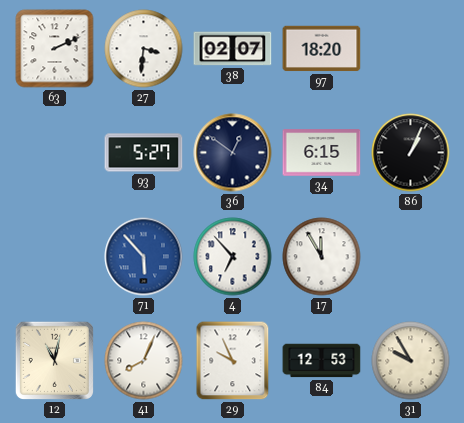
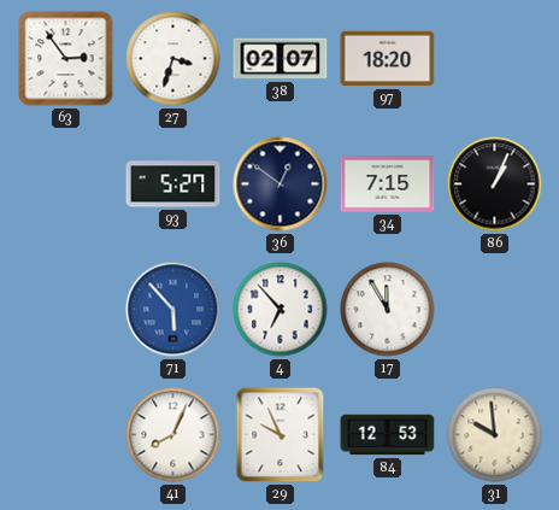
63: 2:11 -> 2:54 (66, 59)
27: 3:31 -> 3:33 (173, 59)
34: 6:15 -> 7:15 (388, 184)
12: 11:02 -> none (54, 360)
31: 9:55 -> 9:59 (495, 435)
